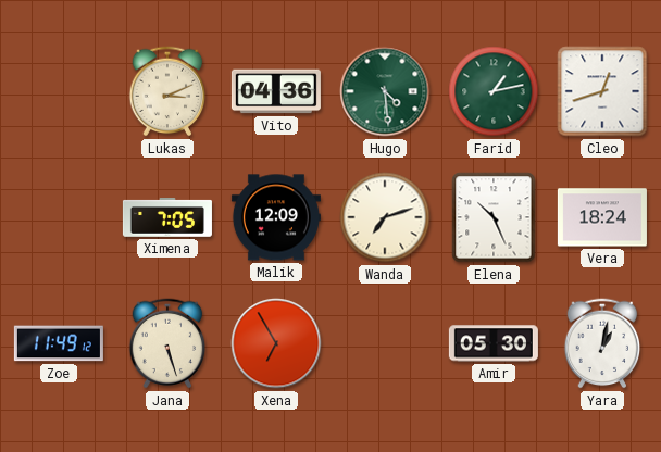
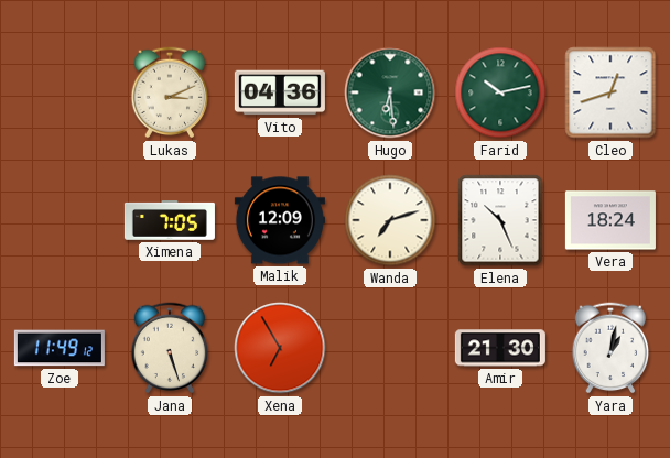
Hugo: 4:29 -> 6:29 (390, 92)
Farid: 1:13 -> 10:13 (500, 92)
Amir: 05:30 -> 21:30 (500, 348)
